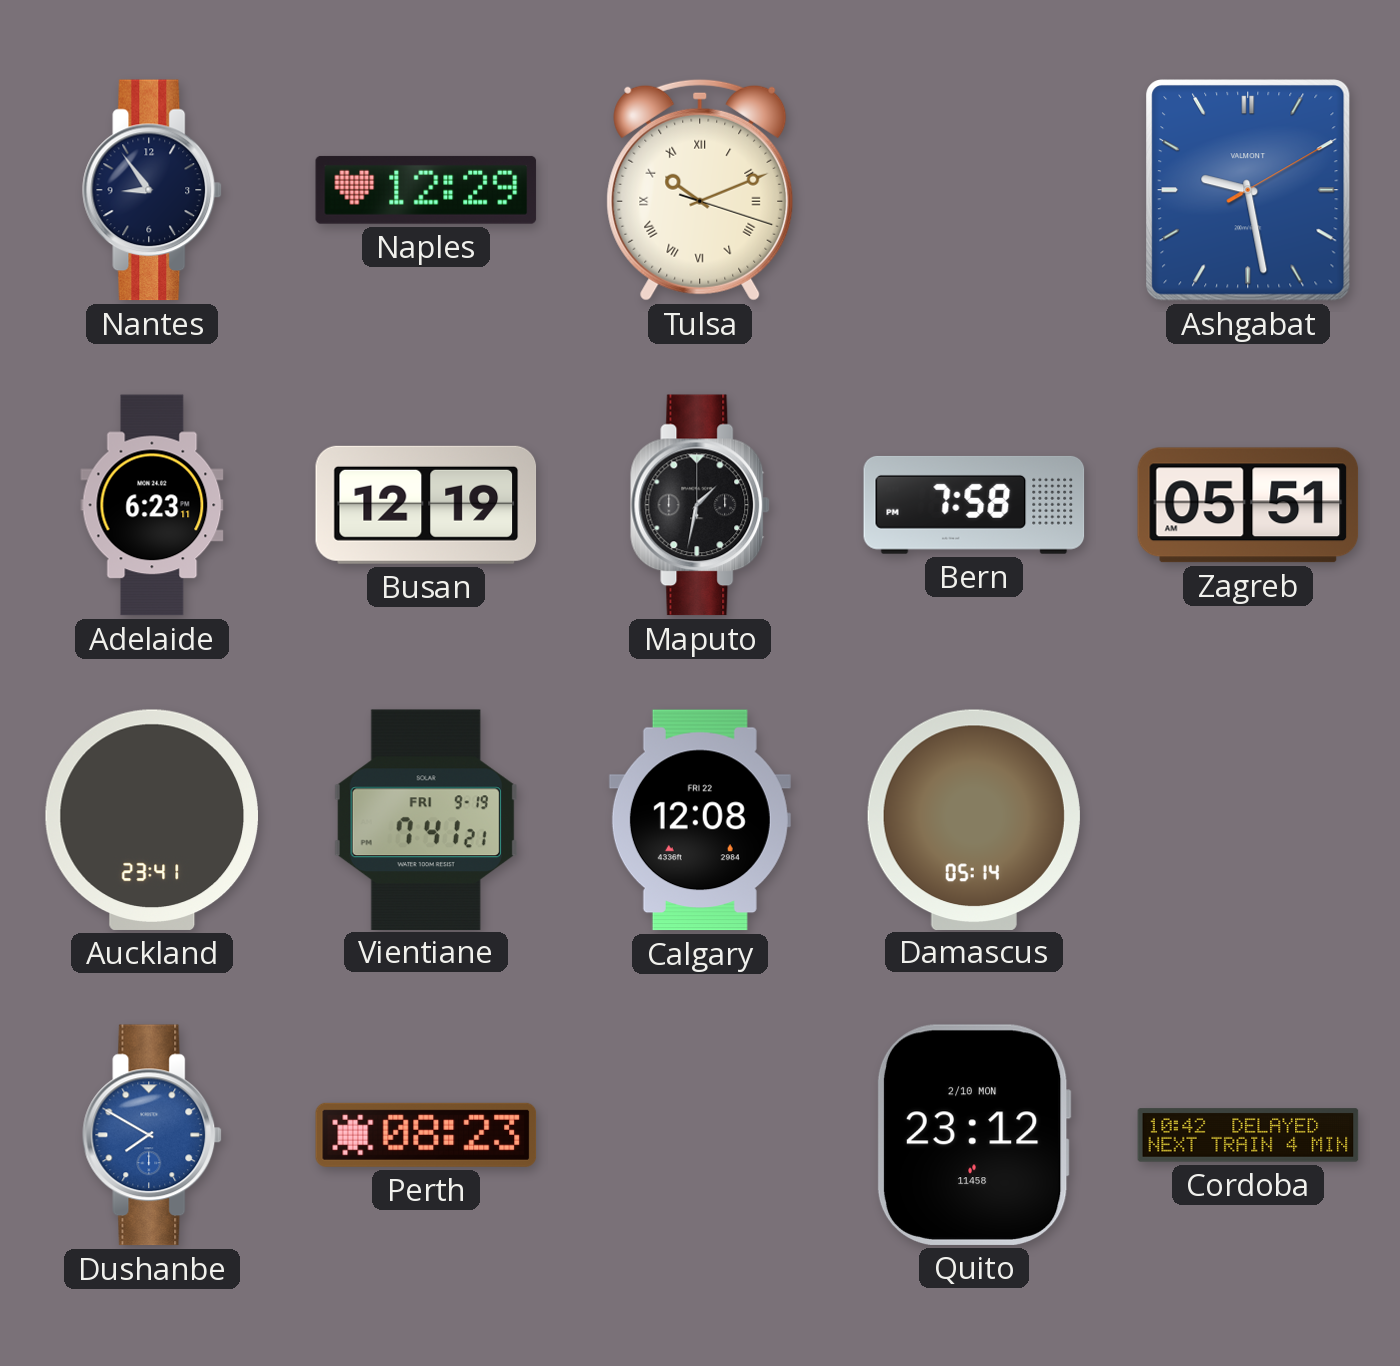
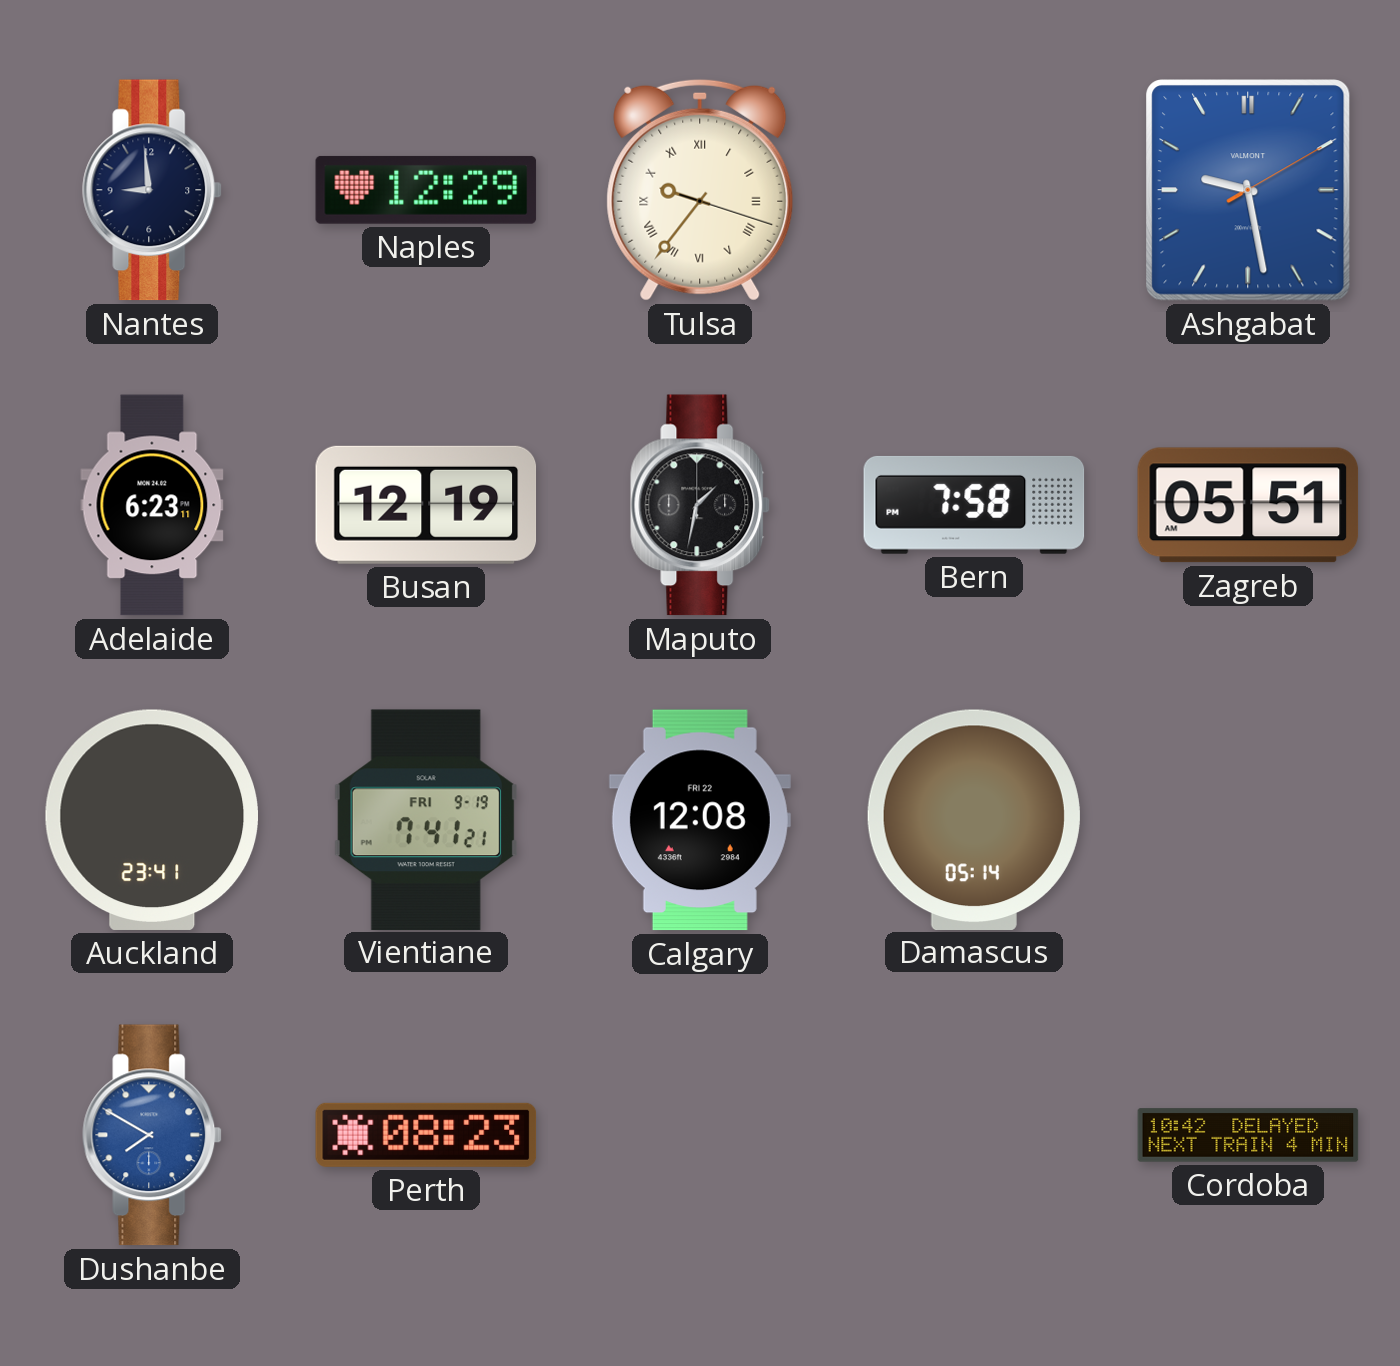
Nantes: 8:54 -> 8:59 (153, 190)
Tulsa: 10:11 -> 9:36 (700, 190)
Quito: 23:12 -> none (974, 1135)
